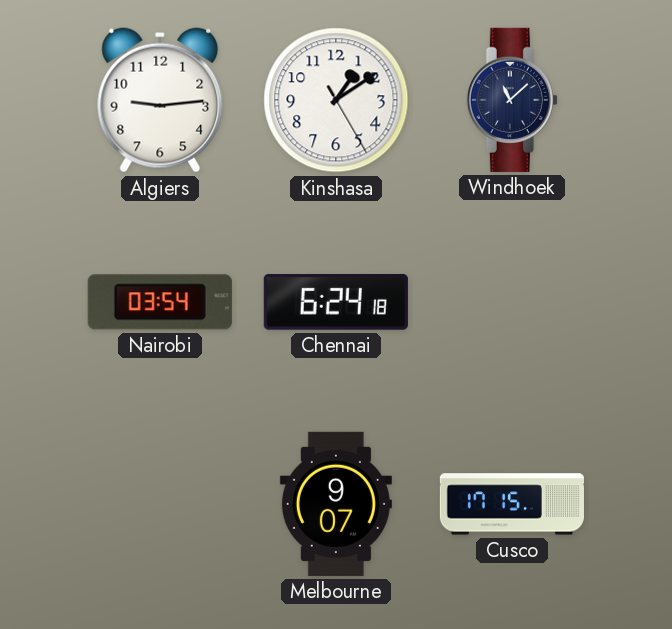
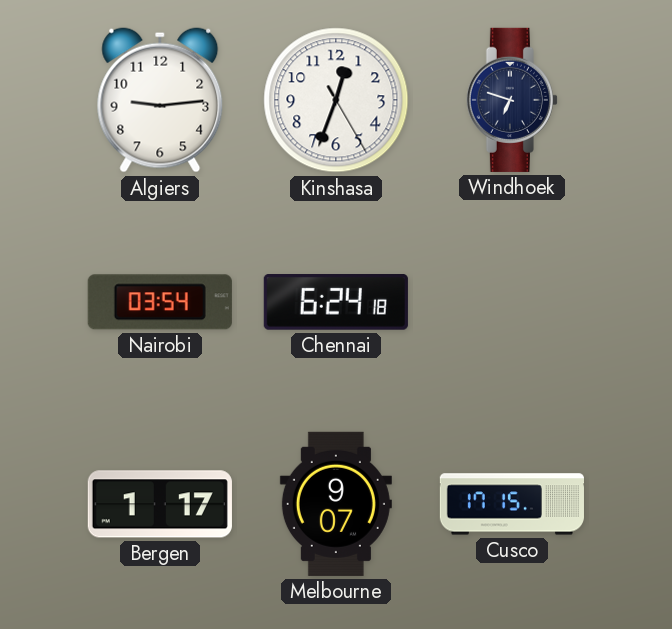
Kinshasa: 1:09 -> 12:33 (336, 100)
Windhoek: 11:08 -> 6:48 (512, 100)
Bergen: none -> 1:17 (160, 504)
